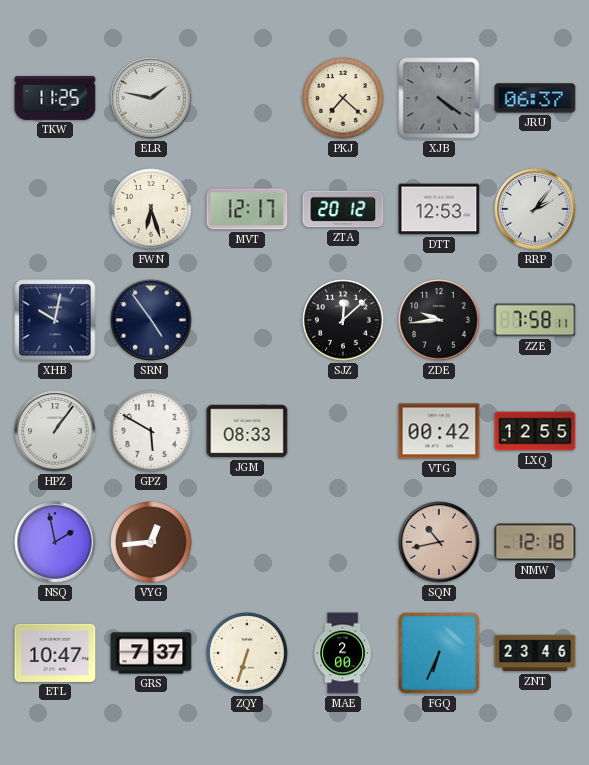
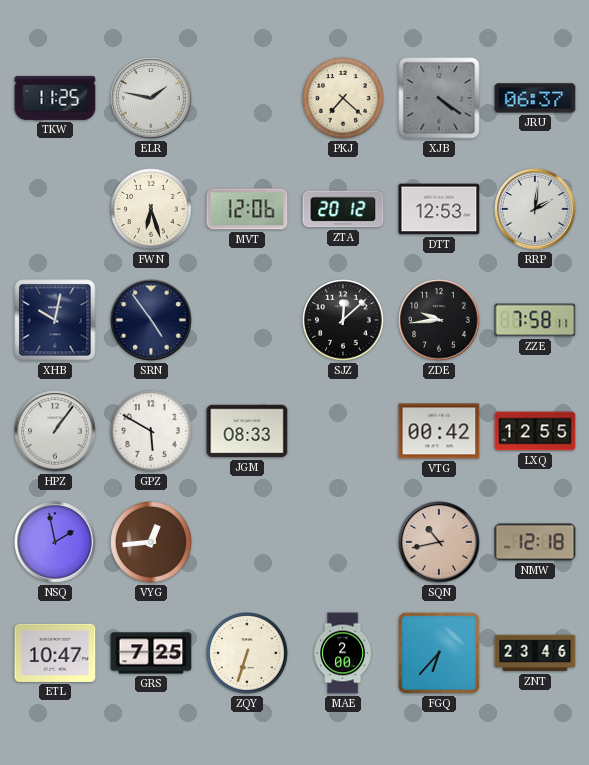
MVT: 12:17 -> 12:06 (247, 209)
RRP: 2:06 -> 2:01 (535, 209)
GRS: 7:37 -> 7:25 (151, 653)
FGQ: 6:34 -> 6:37 (439, 653)
